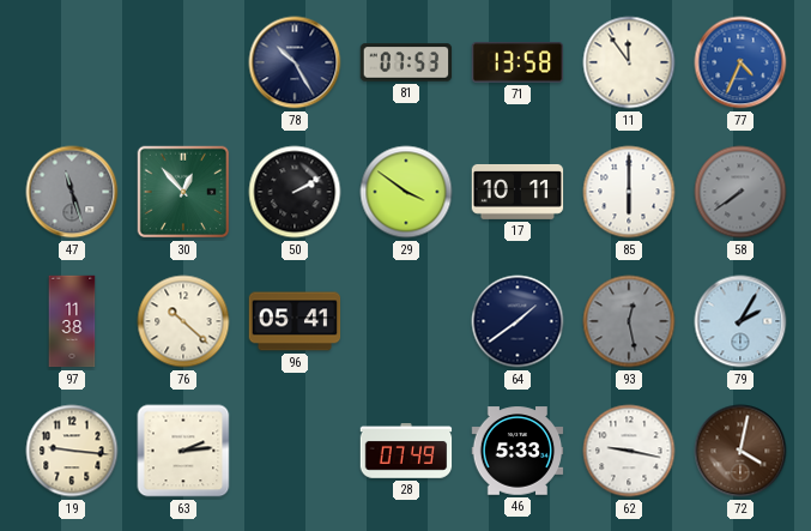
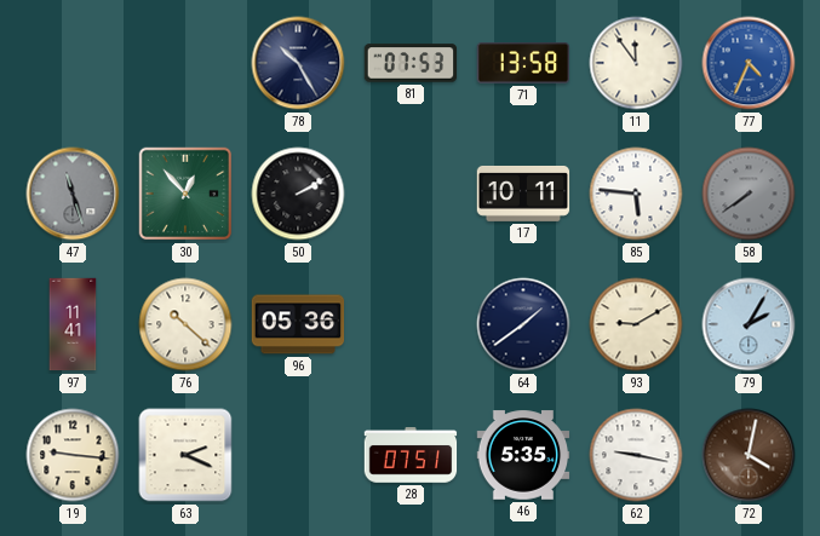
29: 3:51 -> none (406, 192)
85: 6:00 -> 5:46 (636, 194)
97: 11:38 -> 11:41 (73, 324)
96: 05:41 -> 05:36 (298, 324)
93: 12:28 -> 9:10 (636, 324)
93 dial: grey -> cream (636, 324)
63: 2:14 -> 2:19 (185, 455)
28: 07:49 -> 07:51 (411, 455)
46: 5:33 -> 5:35 (523, 455)
